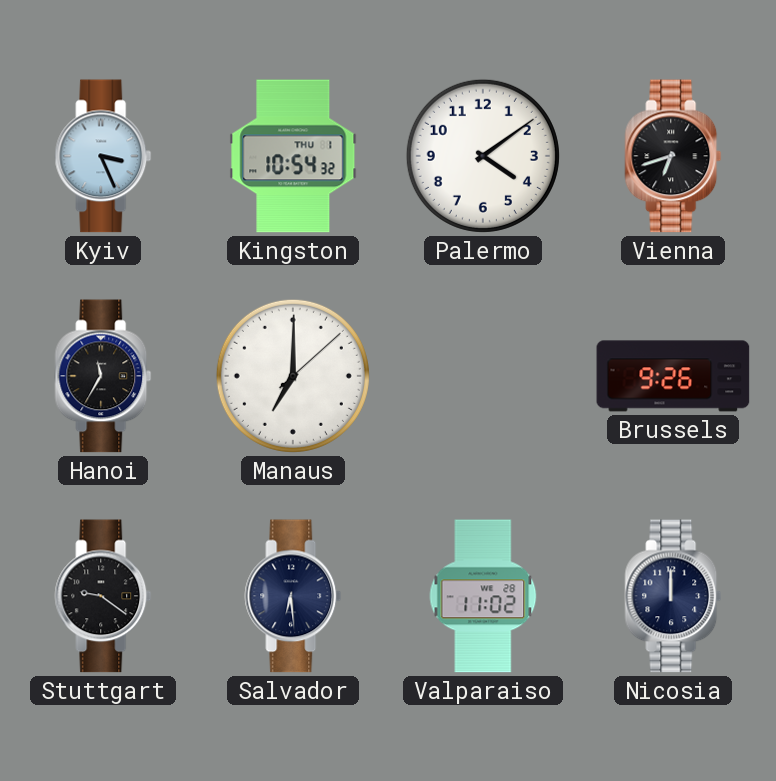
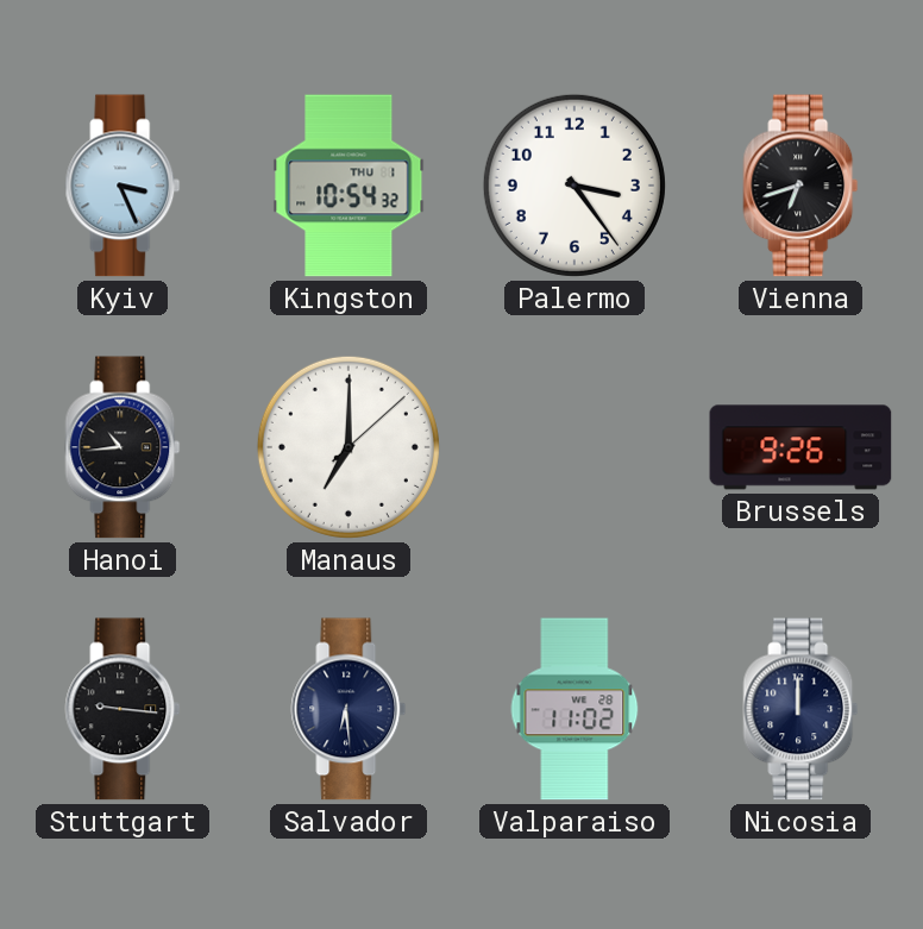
Palermo: 4:09 -> 3:24 (574, 186)
Hanoi: 11:35 -> 10:44 (123, 447)
Stuttgart: 9:21 -> 9:16 (123, 709)
